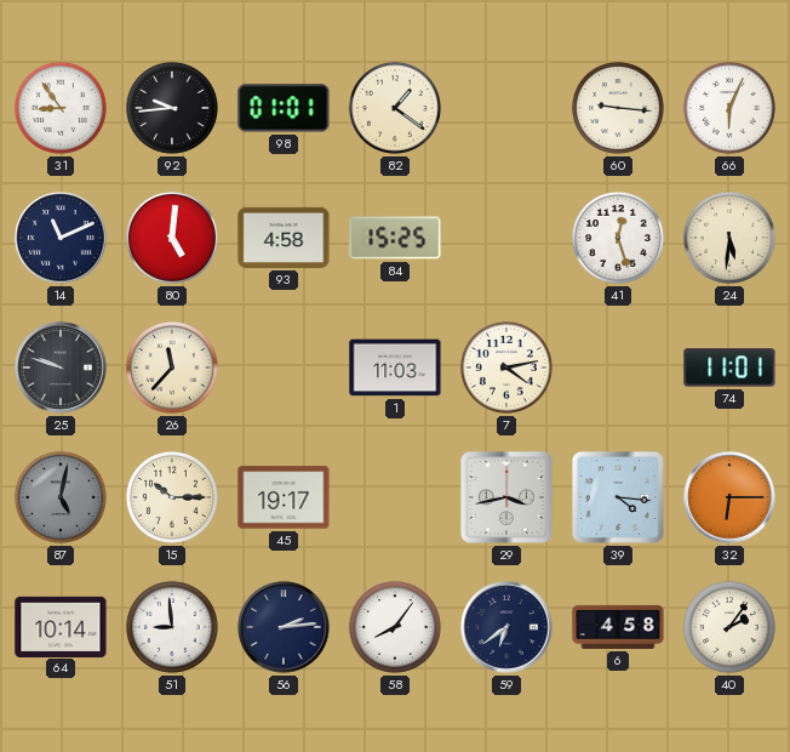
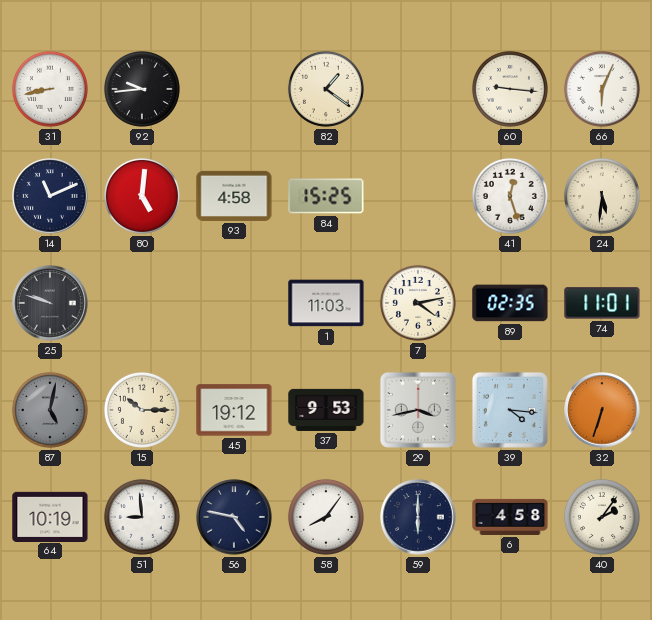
31: 8:54 -> 8:43 (50, 89)
98: 01:01 -> none (284, 108)
26: 11:37 -> none (172, 368)
89: none -> 02:35 (510, 303)
45: 19:17 -> 19:12 (234, 410)
37: none -> 9:53 (326, 410)
32: 6:15 -> 6:33 (602, 410)
64: 10:14 -> 10:19 (50, 516)
56: 2:14 -> 4:47 (234, 517)
59: 6:39 -> 6:00 (418, 517)
